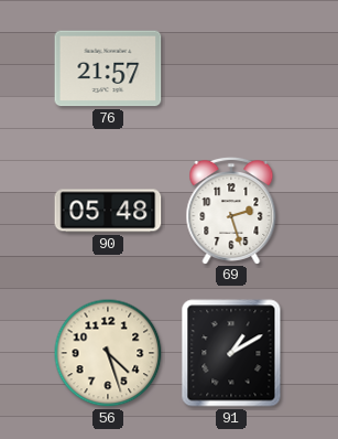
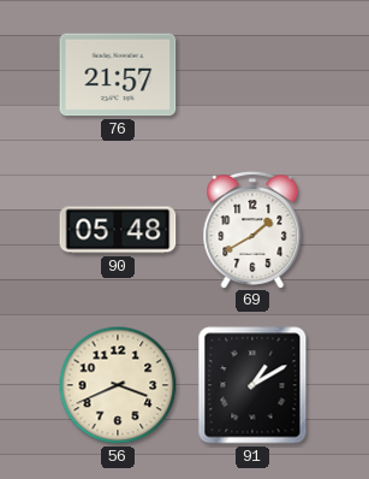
69: 2:27 -> 1:40 (252, 229)
56: 4:27 -> 3:41 (118, 385)
